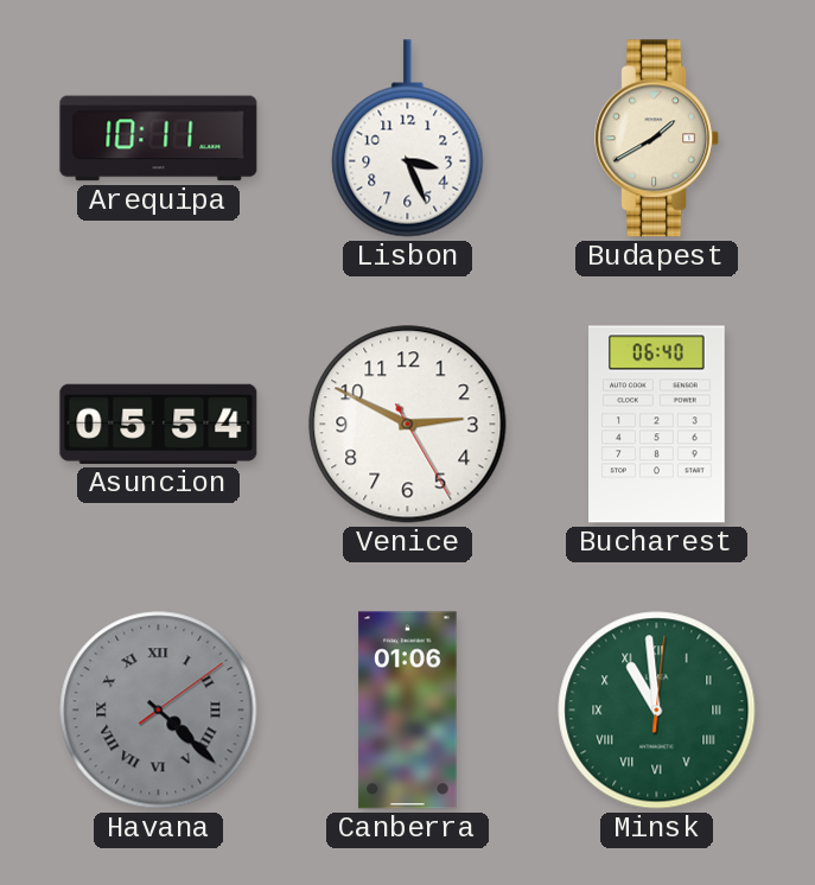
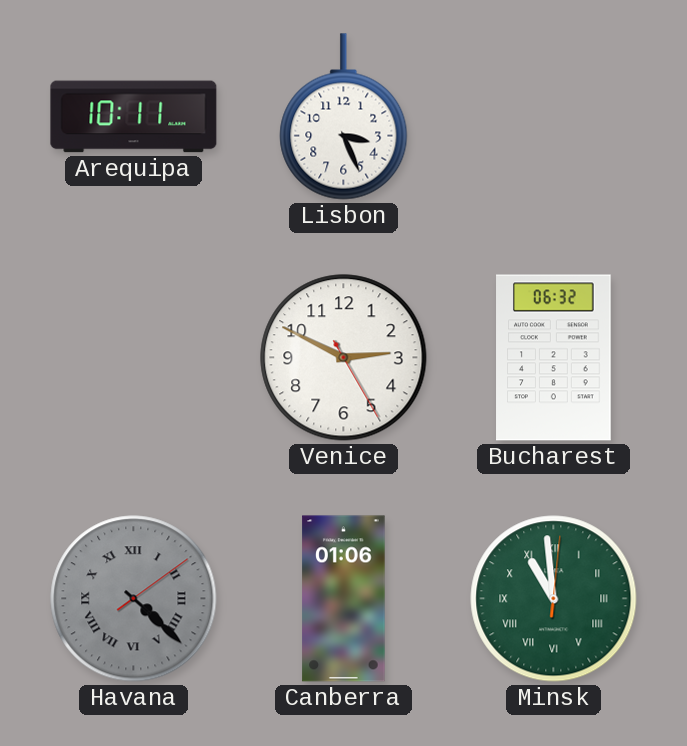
Budapest: 1:40 -> none (657, 139)
Asuncion: 05:54 -> none (159, 424)
Bucharest: 06:40 -> 06:32 (554, 358)
